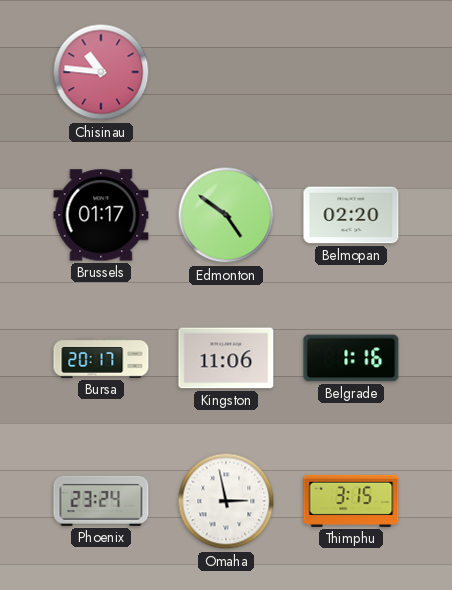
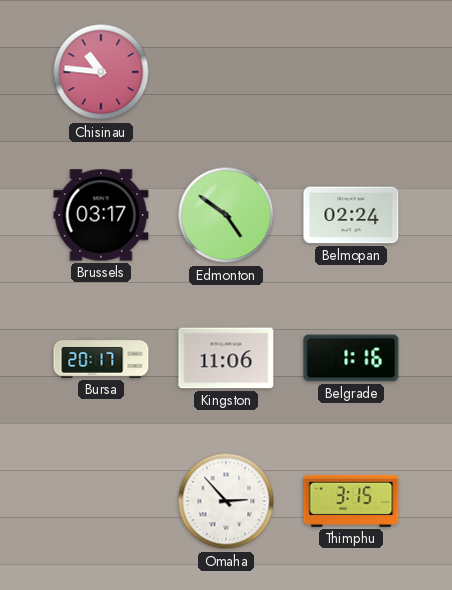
Brussels: 01:17 -> 03:17 (101, 215)
Belmopan: 02:20 -> 02:24 (351, 215)
Phoenix: 23:24 -> none (101, 501)
Omaha: 2:58 -> 2:53 (226, 501)
